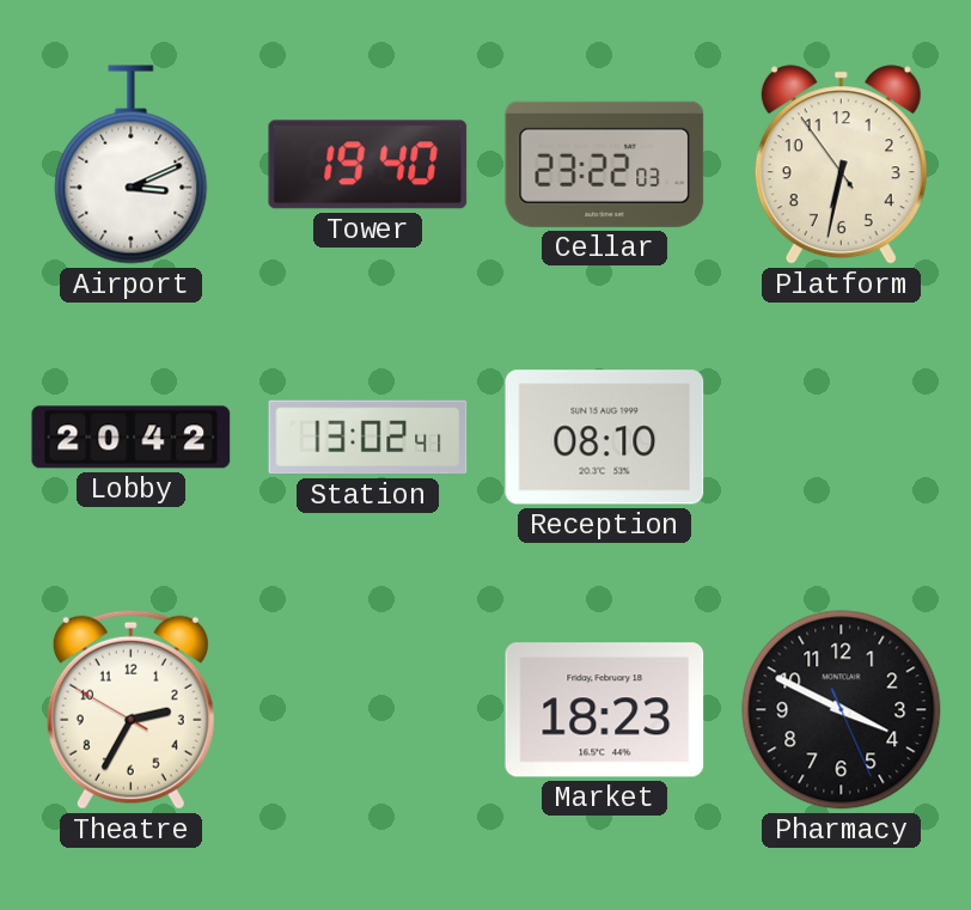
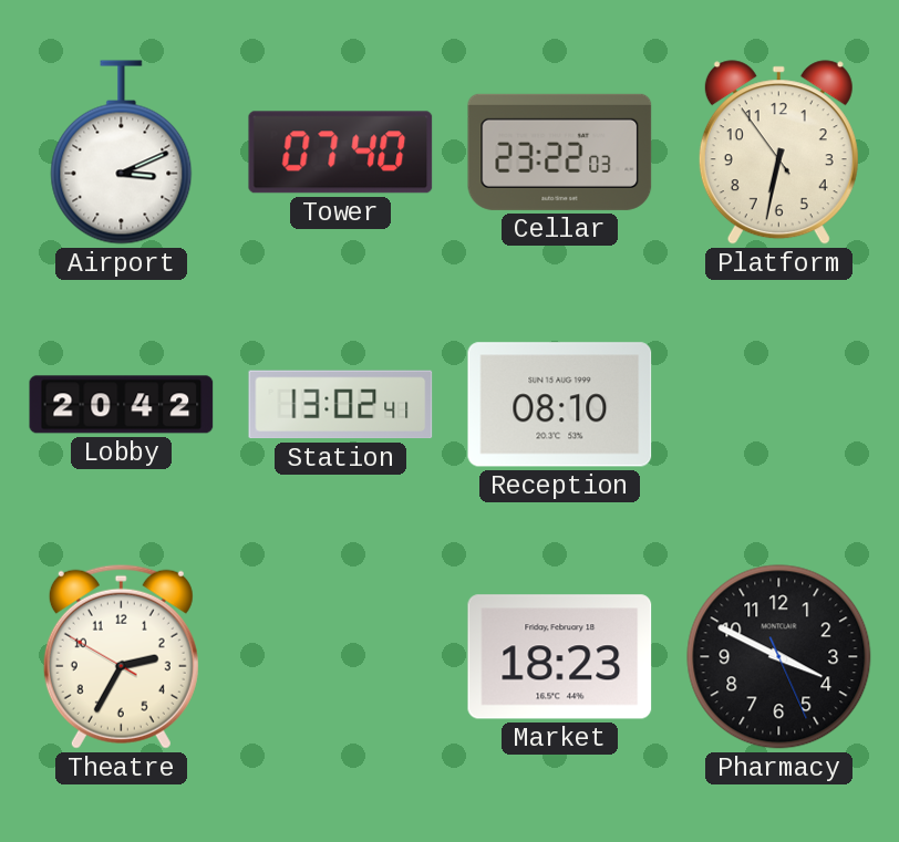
Tower: 19:40 -> 07:40 (341, 153)
